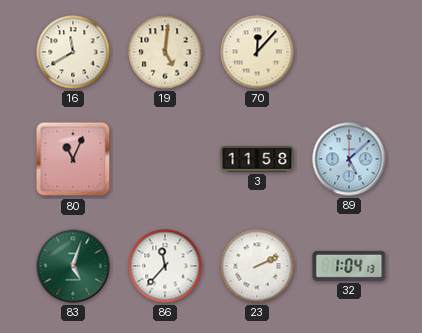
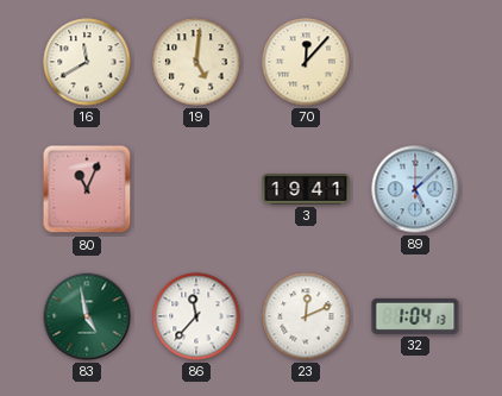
3: 11:58 -> 19:41 (306, 189)
83: 5:03 -> 4:58 (87, 316)
23: 2:11 -> 12:11 (306, 316)
